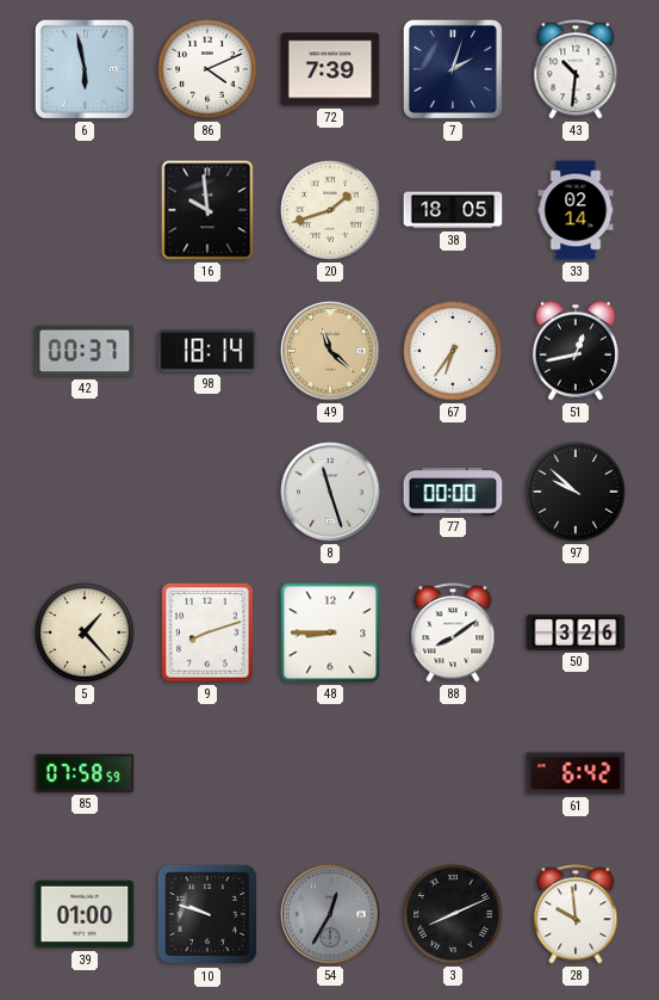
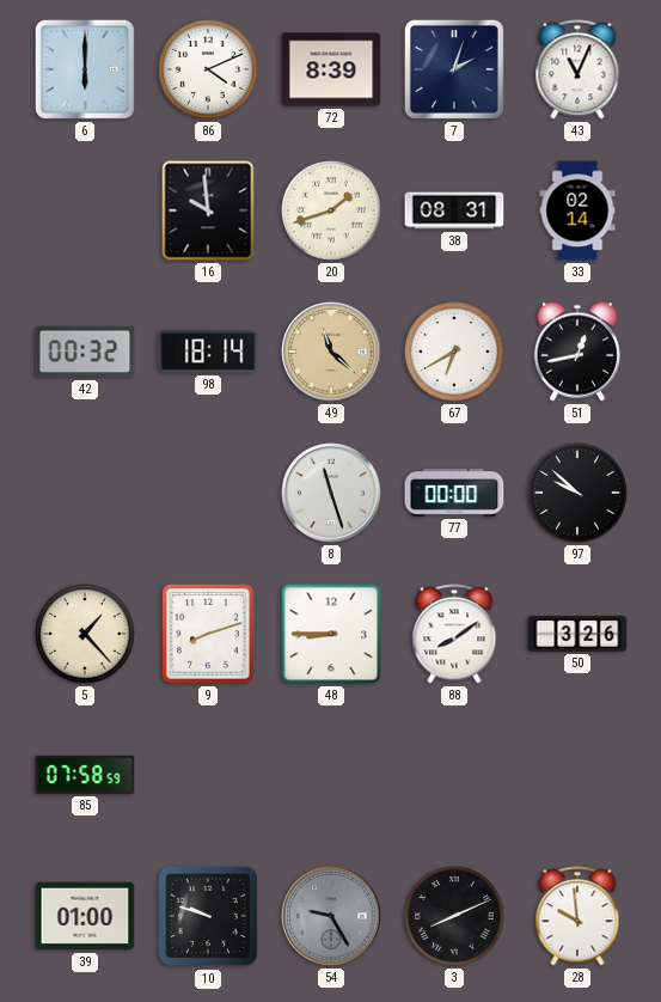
6: 5:58 -> 6:00 (85, 69)
72: 7:39 -> 8:39 (331, 69)
43: 10:31 -> 11:04 (577, 69)
38: 18:05 -> 08:31 (454, 210)
42: 00:37 -> 00:32 (85, 352)
67: 6:36 -> 6:40 (454, 352)
61: 6:42 -> none (576, 773)
54: 12:35 -> 9:25 (331, 916)
